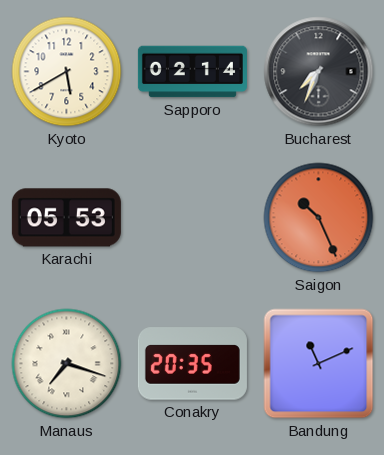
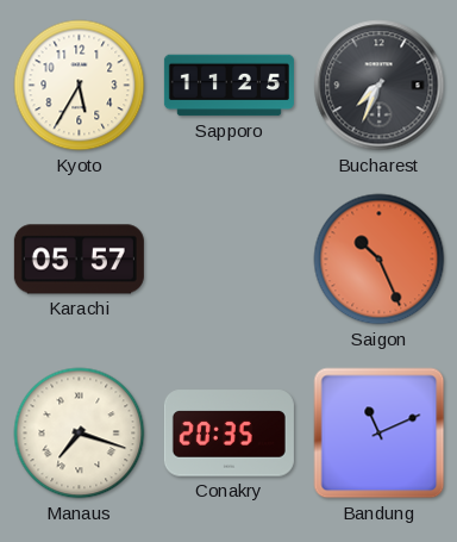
Kyoto: 5:40 -> 5:35 (80, 86)
Sapporo: 02:14 -> 11:25 (228, 86)
Karachi: 05:53 -> 05:57 (79, 260)
